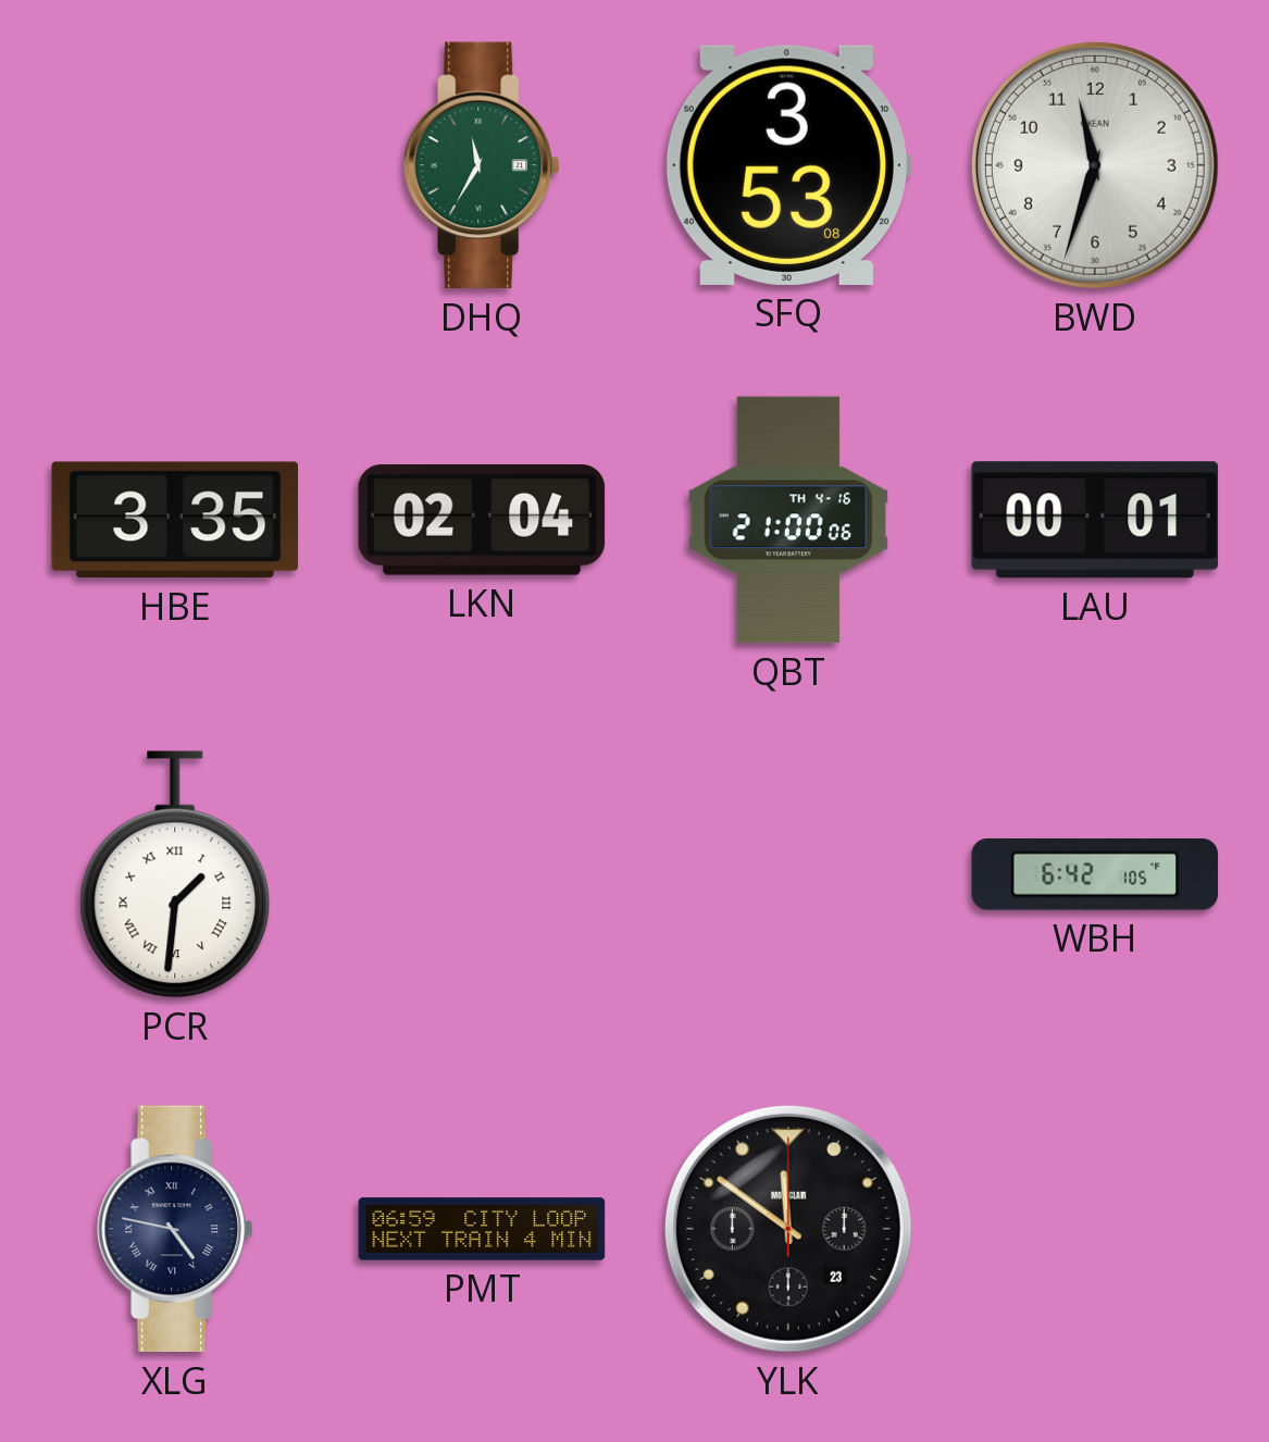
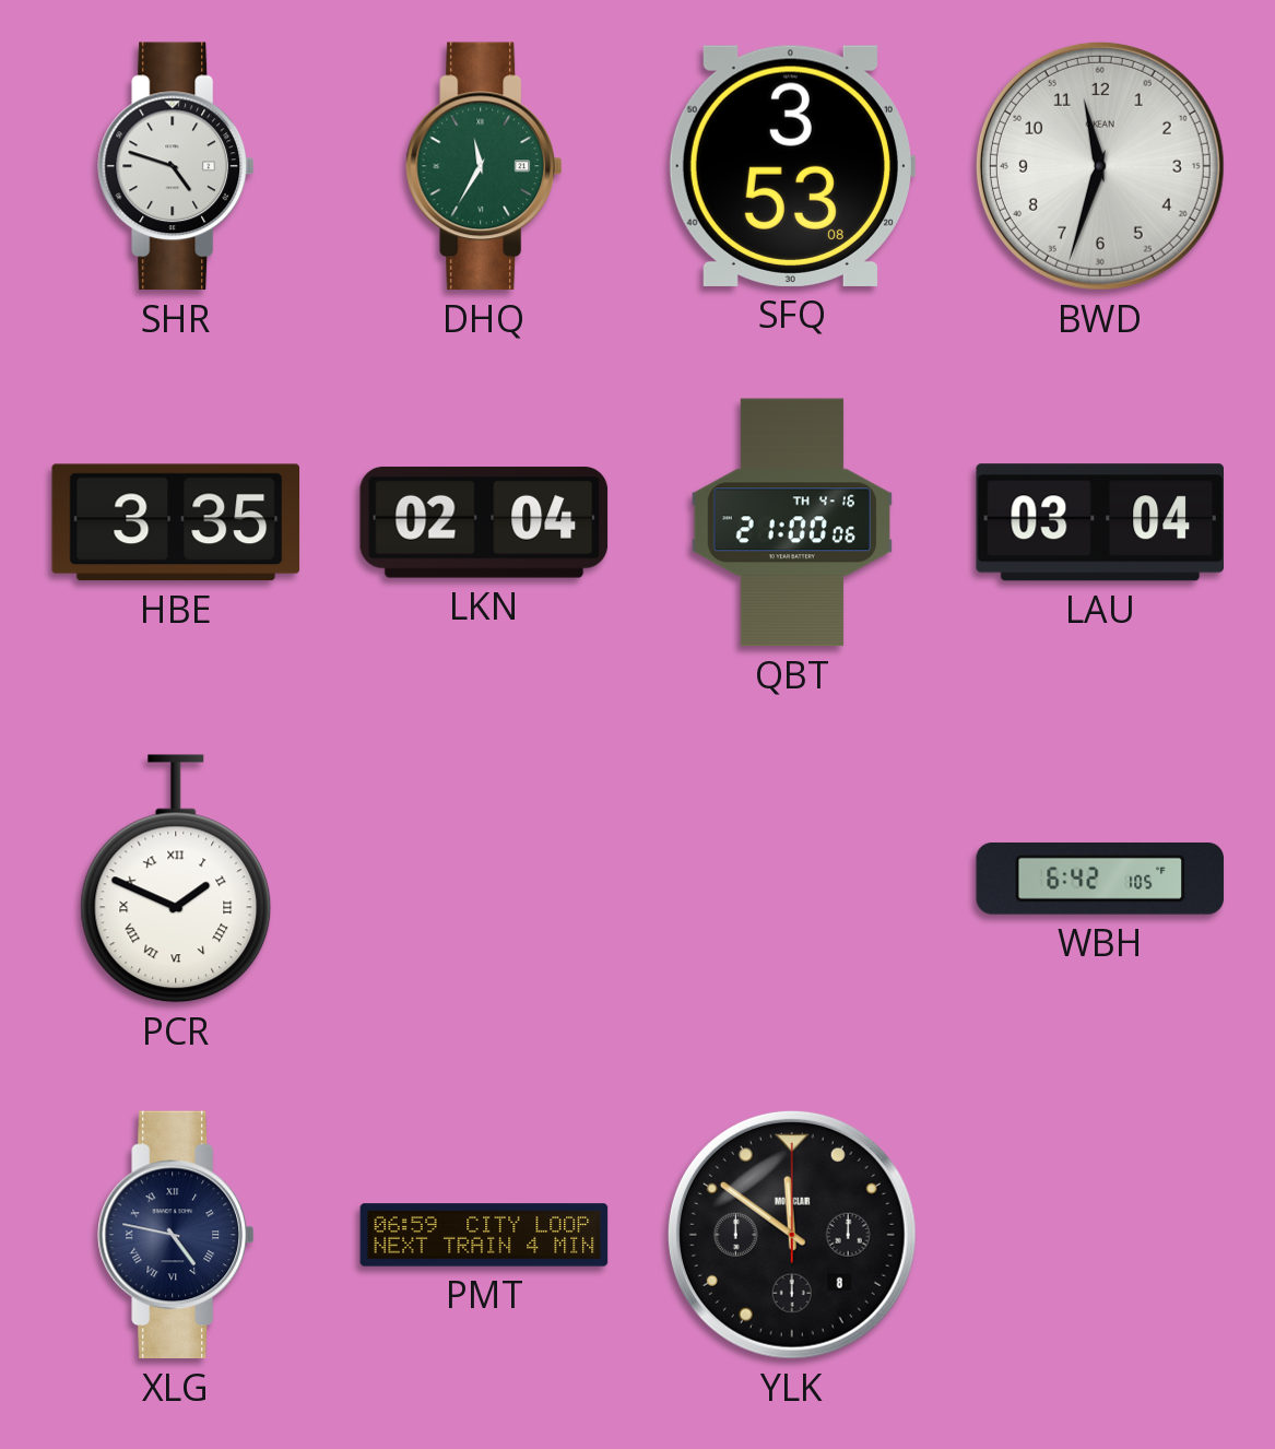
SHR: none -> 4:48 (176, 166)
LAU: 00:01 -> 03:04 (1099, 522)
PCR: 1:31 -> 1:49 (176, 879)
YLK date: 23 -> 8 (792, 1235)
